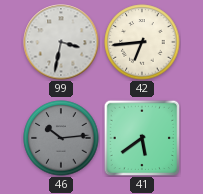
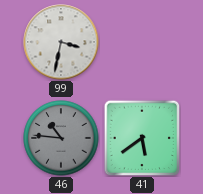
42: 6:44 -> none (142, 42)
46: 10:14 -> 10:46 (61, 138)
